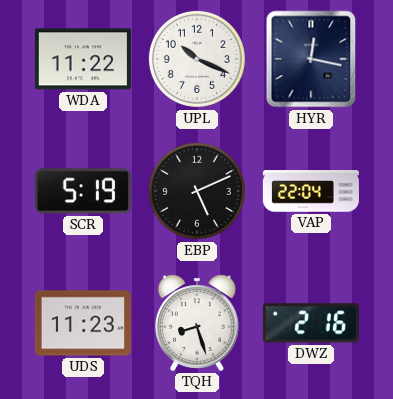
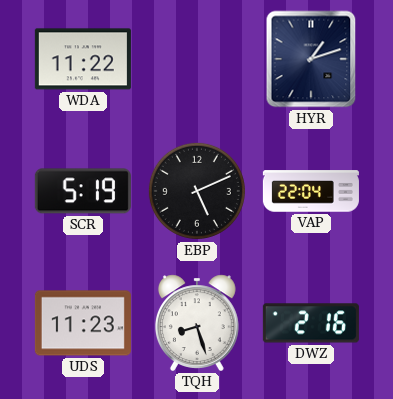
UPL: 10:19 -> none (197, 59)
HYR: 12:17 -> 1:12 (311, 59)
